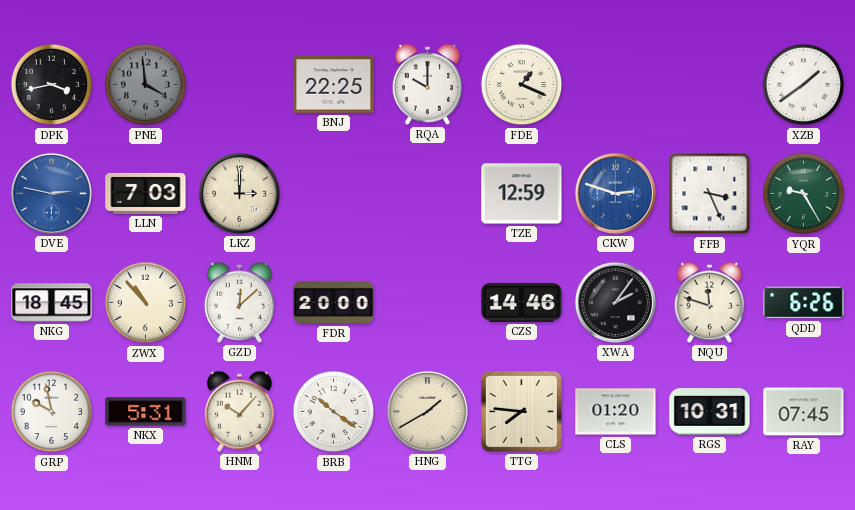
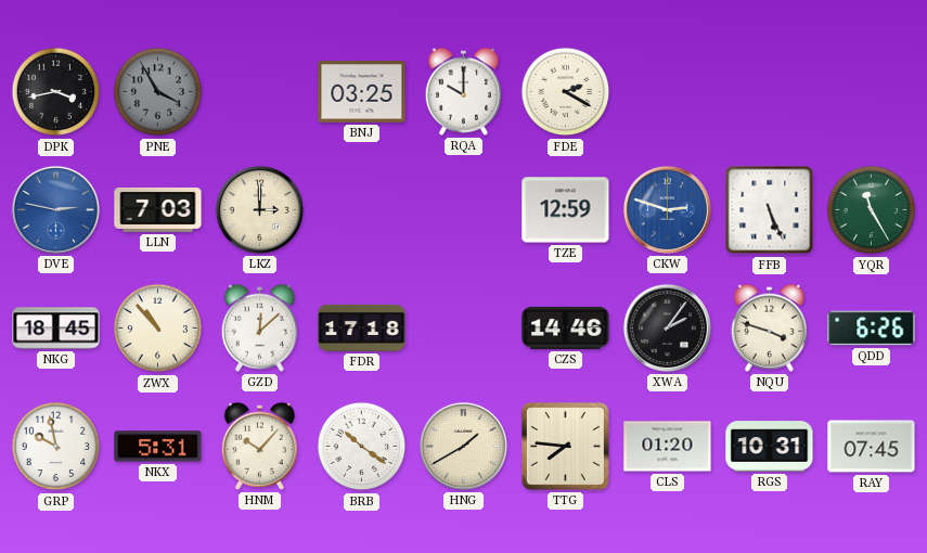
PNE: 3:59 -> 3:55 (158, 92)
BNJ: 22:25 -> 03:25 (362, 92)
FDE: 1:19 -> 2:20 (566, 92)
XZB: 1:39 -> none (804, 85)
FFB: 3:26 -> 5:26 (770, 210)
YQR: 9:25 -> 11:25 (872, 210)
FDR: 20:00 -> 17:18 (362, 327)
NQU: 11:48 -> 3:48 (769, 327)
